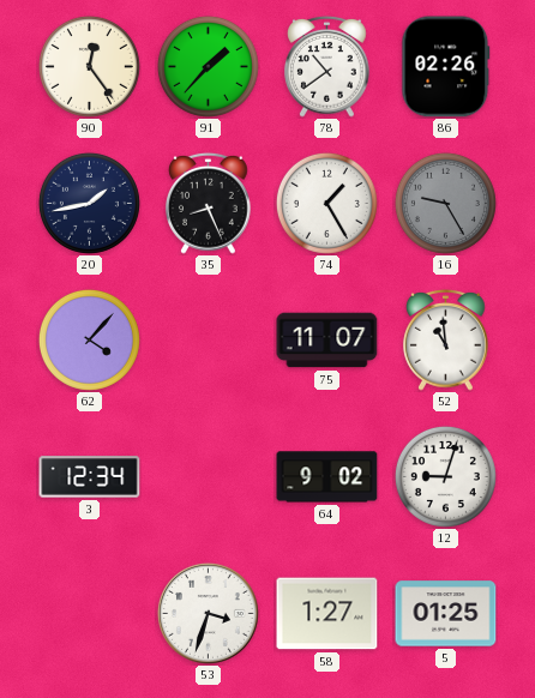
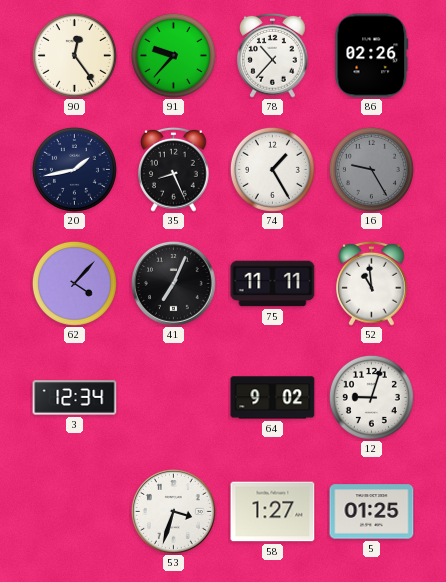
91: 1:37 -> 9:37 (173, 55)
78: 10:39 -> 10:37 (273, 55)
41: none -> 7:04 (174, 284)
75: 11:07 -> 11:11 (273, 284)
